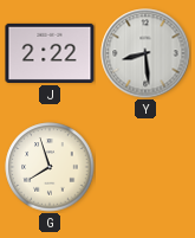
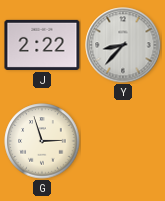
Y: 8:29 -> 8:37 (123, 45)
G: 7:57 -> 2:57 (42, 141)
